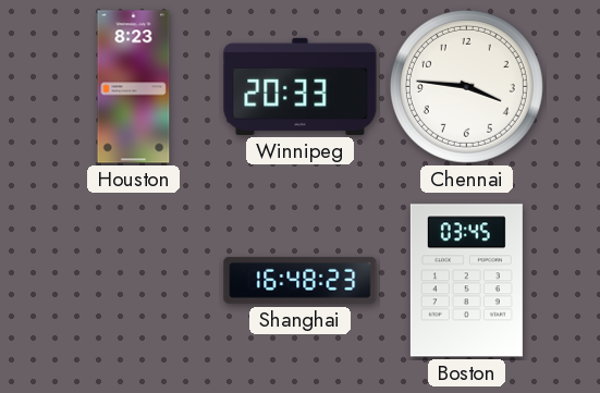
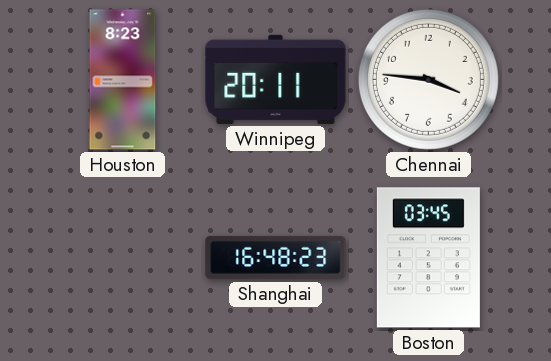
Winnipeg: 20:33 -> 20:11 (276, 79)
